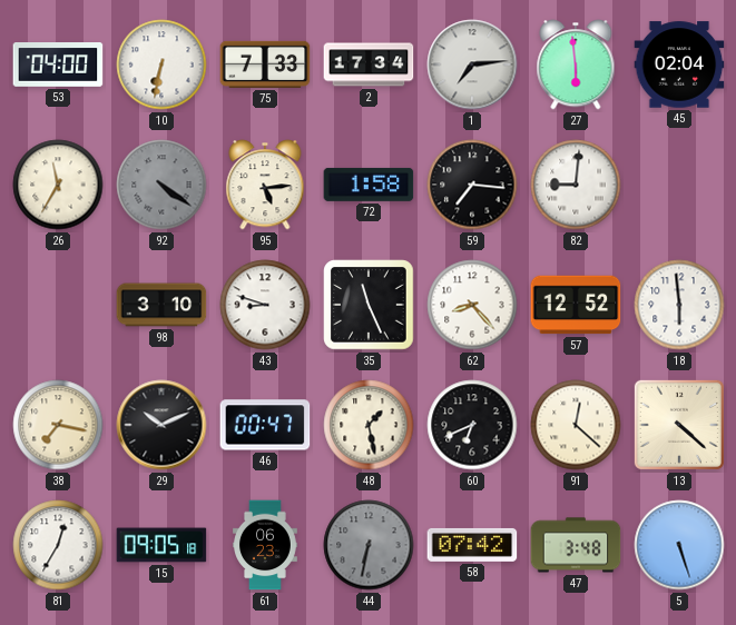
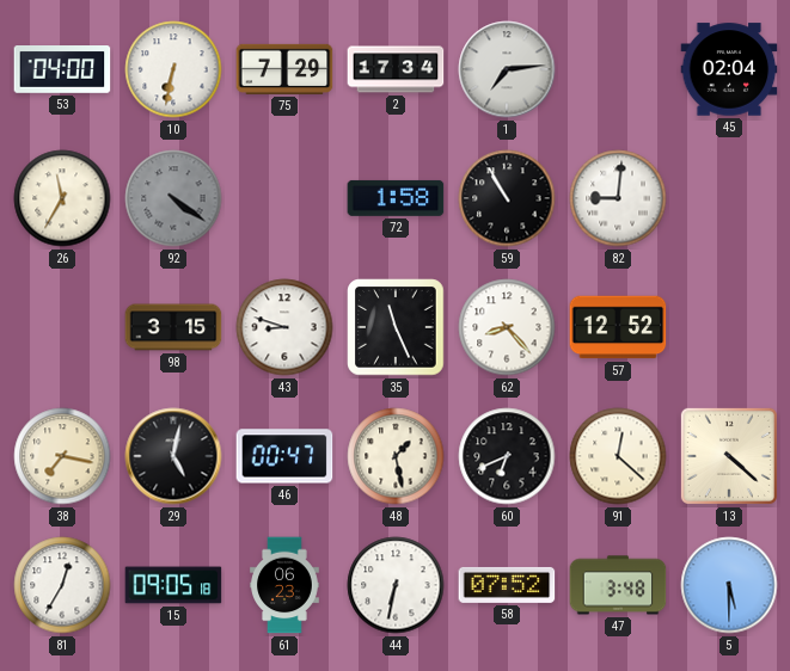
75: 7:33 -> 7:29 (284, 69)
27: 5:59 -> none (576, 65)
95: 5:14 -> none (265, 185)
59: 7:16 -> 10:55 (507, 198)
98: 3:10 -> 3:15 (173, 327)
18: 5:59 -> none (679, 305)
29: 10:11 -> 5:02 (173, 456)
44 dial: grey -> white (396, 585)
58: 07:42 -> 07:52 (507, 585)
5: 5:27 -> 5:30 (729, 585)
